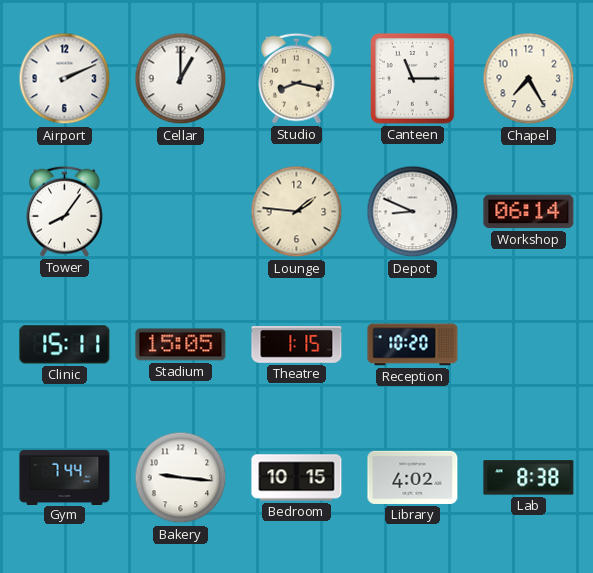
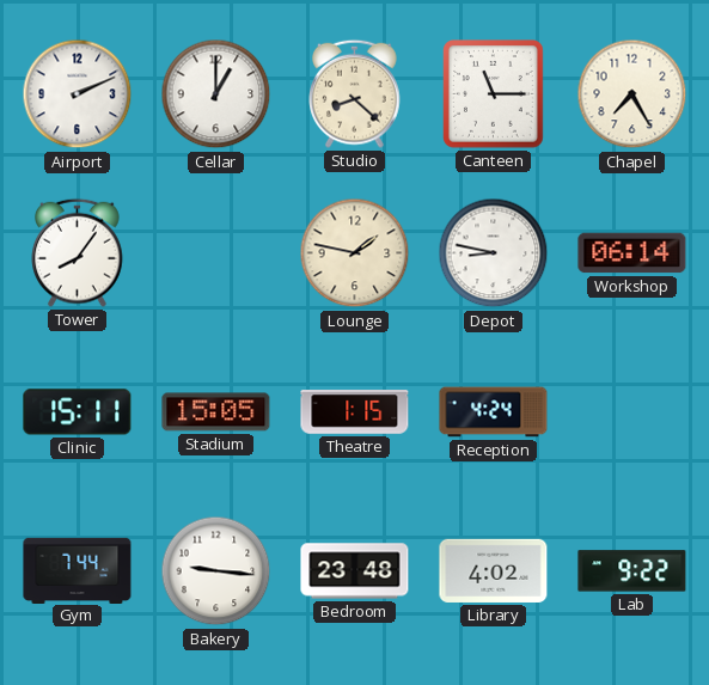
Studio: 8:17 -> 8:22 (355, 93)
Lounge: 1:46 -> 1:47 (355, 253)
Depot: 8:49 -> 8:47 (494, 253)
Reception: 10:20 -> 4:24 (494, 412)
Bedroom: 10:15 -> 23:48 (355, 571)
Lab: 8:38 -> 9:22 (632, 571)
